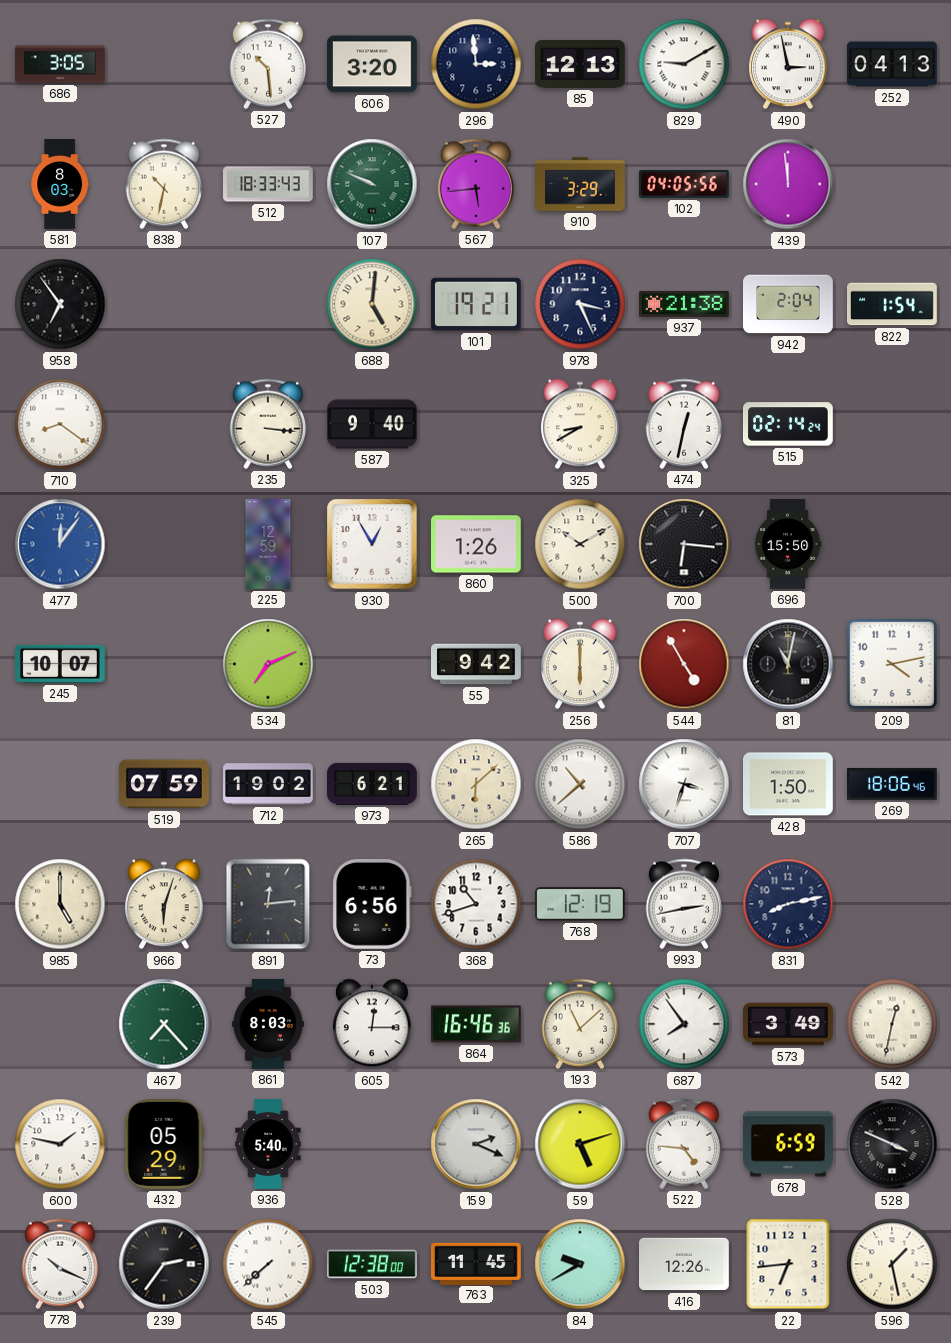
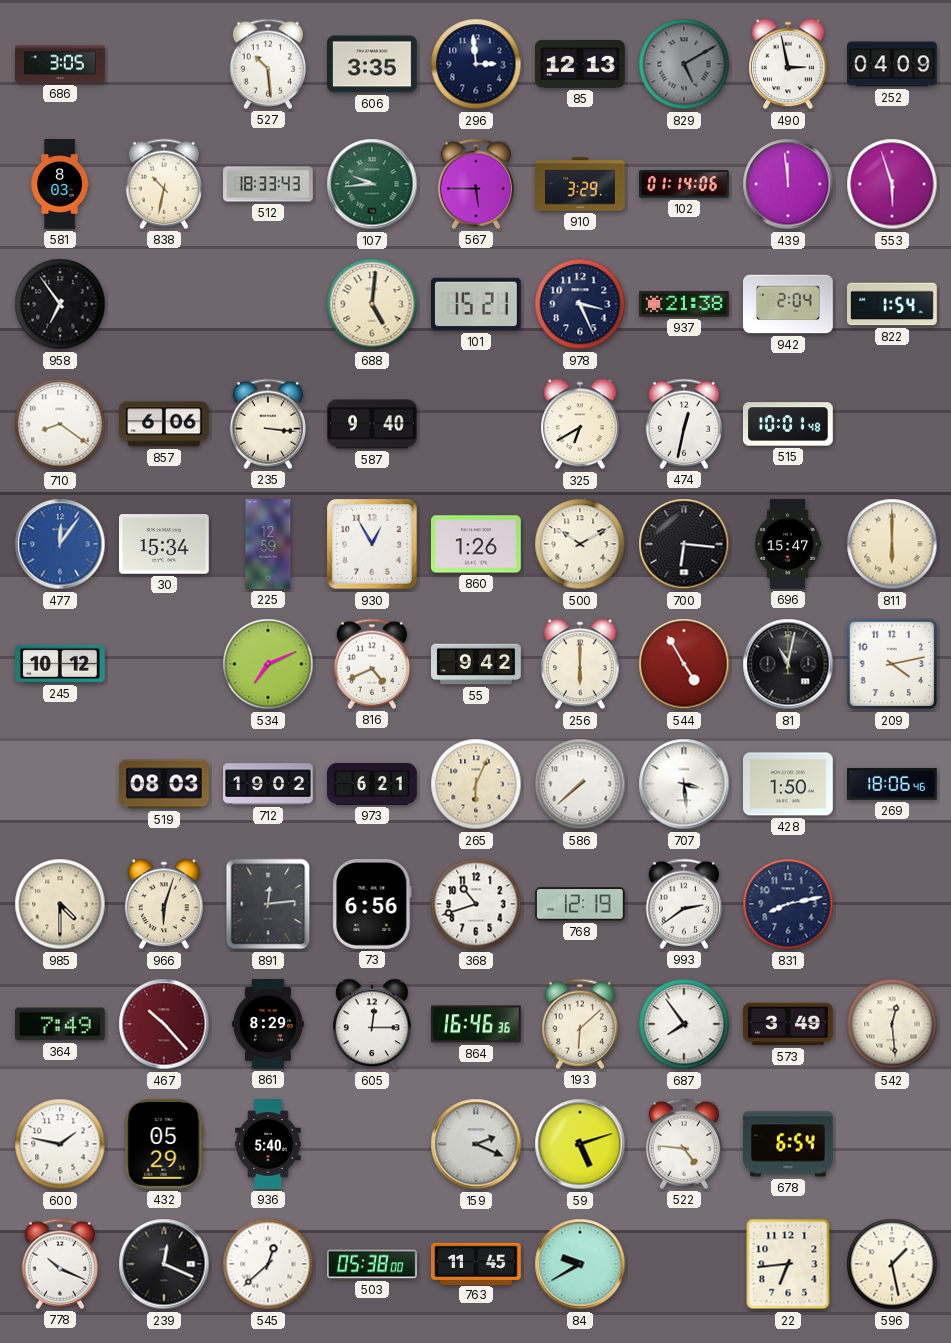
606: 3:20 -> 3:35 (373, 64)
829: 9:10 -> 5:10 (684, 64)
829 dial: white -> grey (684, 64)
252: 04:13 -> 04:09 (893, 64)
107: 9:49 -> 9:44 (372, 184)
567: 5:44 -> 5:45 (476, 184)
102: 04:05 -> 01:14 (685, 184)
553: none -> 5:57 (892, 184)
101: 19:21 -> 15:21 (477, 304)
857: none -> 6:06 (165, 424)
325: 8:40 -> 6:40 (580, 424)
515: 02:14 -> 10:01 (789, 424)
30: none -> 15:34 (165, 544)
696: 15:50 -> 15:47 (788, 544)
811: none -> 6:00 (892, 544)
245: 10:07 -> 10:12 (61, 664)
816: none -> 4:41 (372, 664)
519: 07:59 -> 08:03 (164, 784)
265: 6:08 -> 6:04 (476, 784)
586: 10:38 -> 7:38 (580, 784)
707: 3:33 -> 3:29 (684, 784)
985: 5:00 -> 4:30 (60, 904)
993: 2:43 -> 2:39 (684, 904)
364: none -> 7:49 (61, 1024)
467: 7:23 -> 10:23 (164, 1024)
467 dial: green -> burgundy (164, 1024)
861: 8:03 -> 8:29 (268, 1025)
193: 11:08 -> 6:08 (580, 1024)
542: 12:32 -> 12:29 (892, 1024)
678: 6:59 -> 6:54 (789, 1144)
528: 3:49 -> none (892, 1144)
239: 2:36 -> 12:19 (164, 1264)
545: 7:38 -> 12:38 (268, 1264)
503: 12:38 -> 05:38 (373, 1264)
416: 12:26 -> none (685, 1264)
